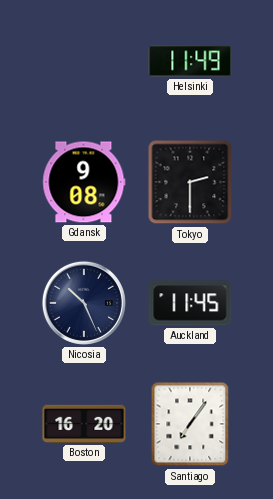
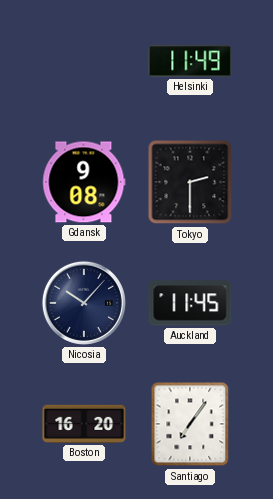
Nicosia: 10:26 -> 10:07 (84, 303)
